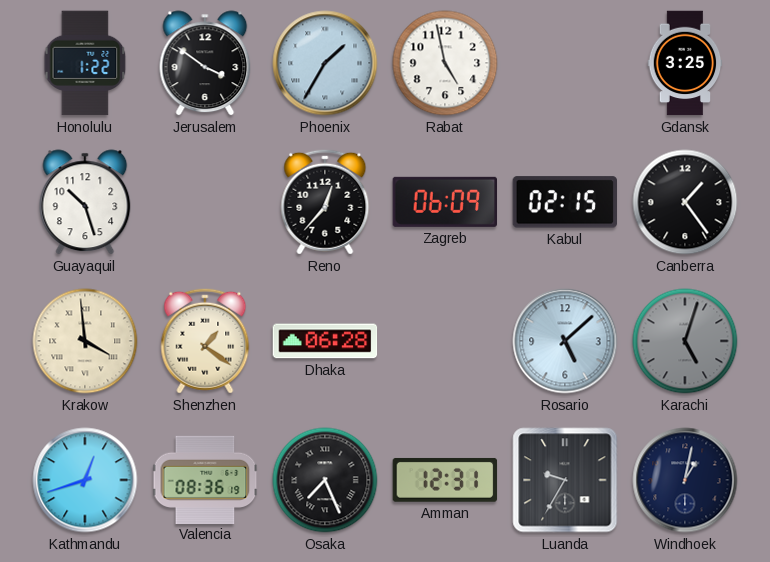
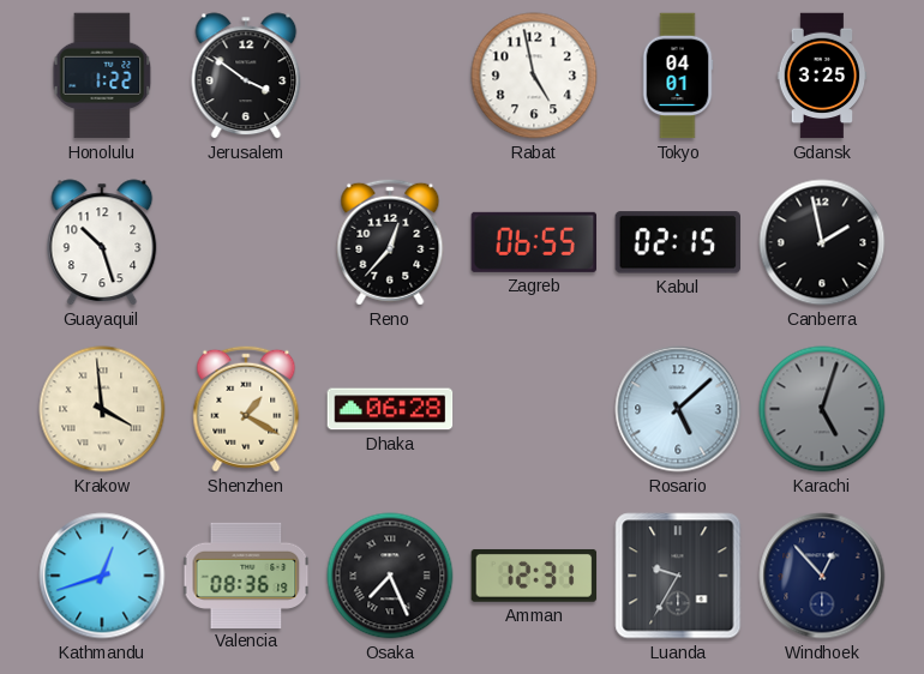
Phoenix: 1:35 -> none (325, 63)
Tokyo: none -> 04:01 (678, 76)
Zagreb: 06:09 -> 06:55 (534, 242)
Canberra: 1:24 -> 1:58 (822, 242)
Shenzhen: 1:21 -> 1:20 (246, 409)
Windhoek: 1:02 -> 12:53 (822, 576)
